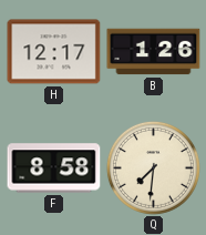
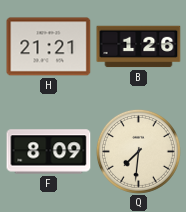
H: 12:17 -> 21:21 (49, 47)
F: 8:58 -> 8:09 (49, 152)
